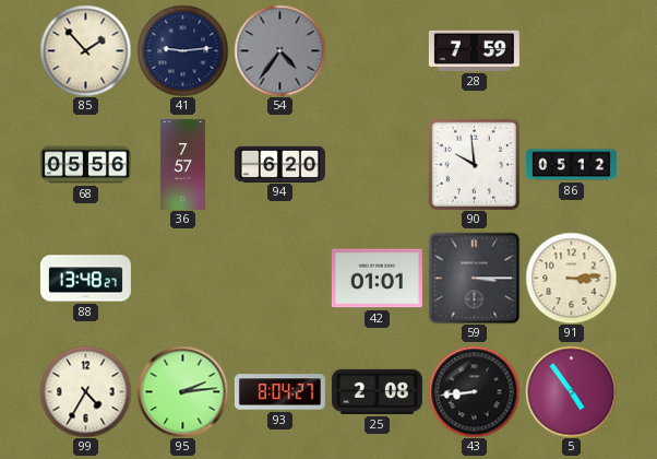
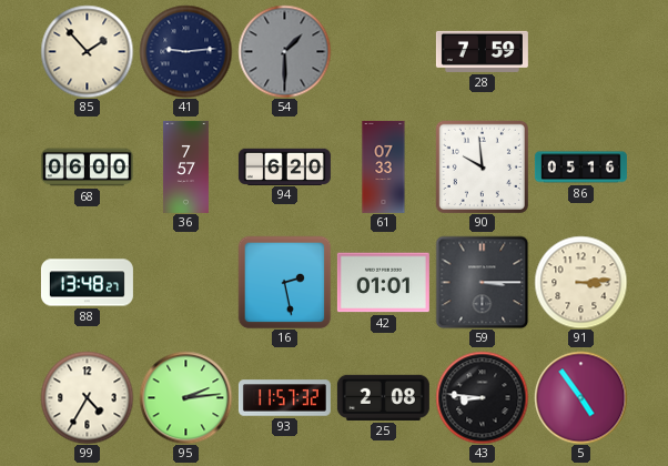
54: 4:36 -> 1:30 (284, 51)
68: 05:56 -> 06:00 (87, 168)
61: none -> 07:33 (384, 166)
86: 05:12 -> 05:16 (580, 168)
16: none -> 2:28 (284, 282)
93: 8:04 -> 11:57 (284, 398)
43: 8:44 -> 8:46 (482, 397)
